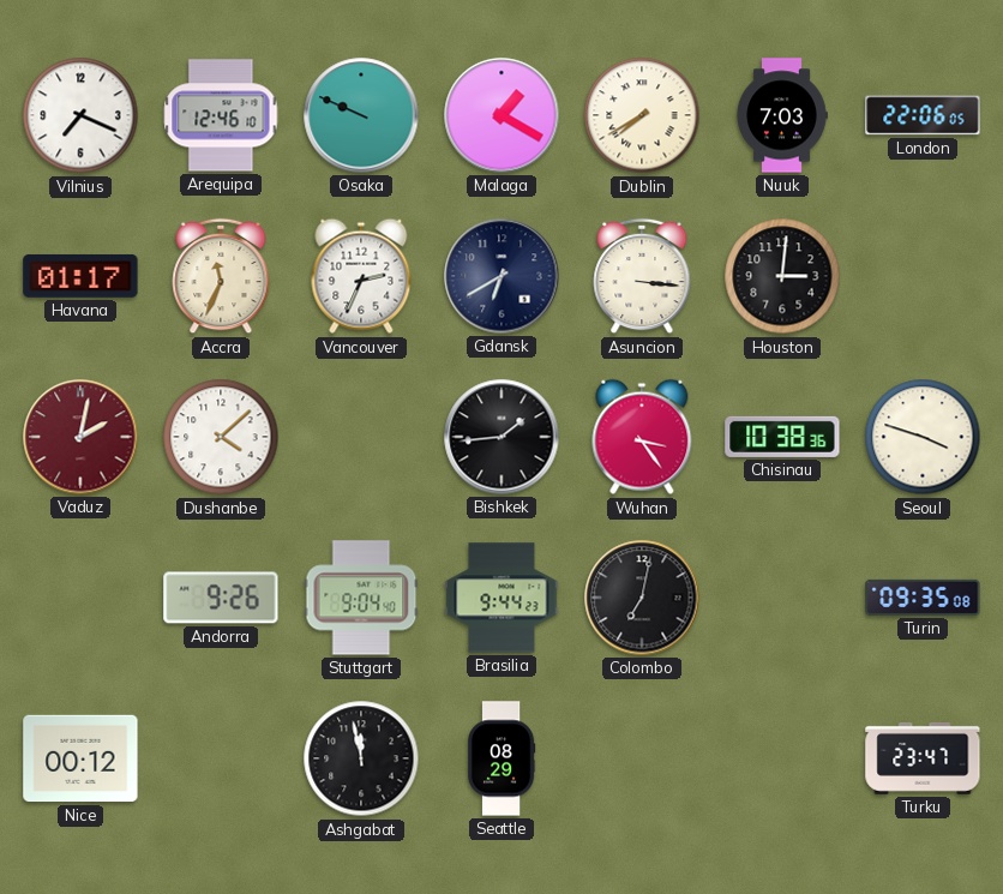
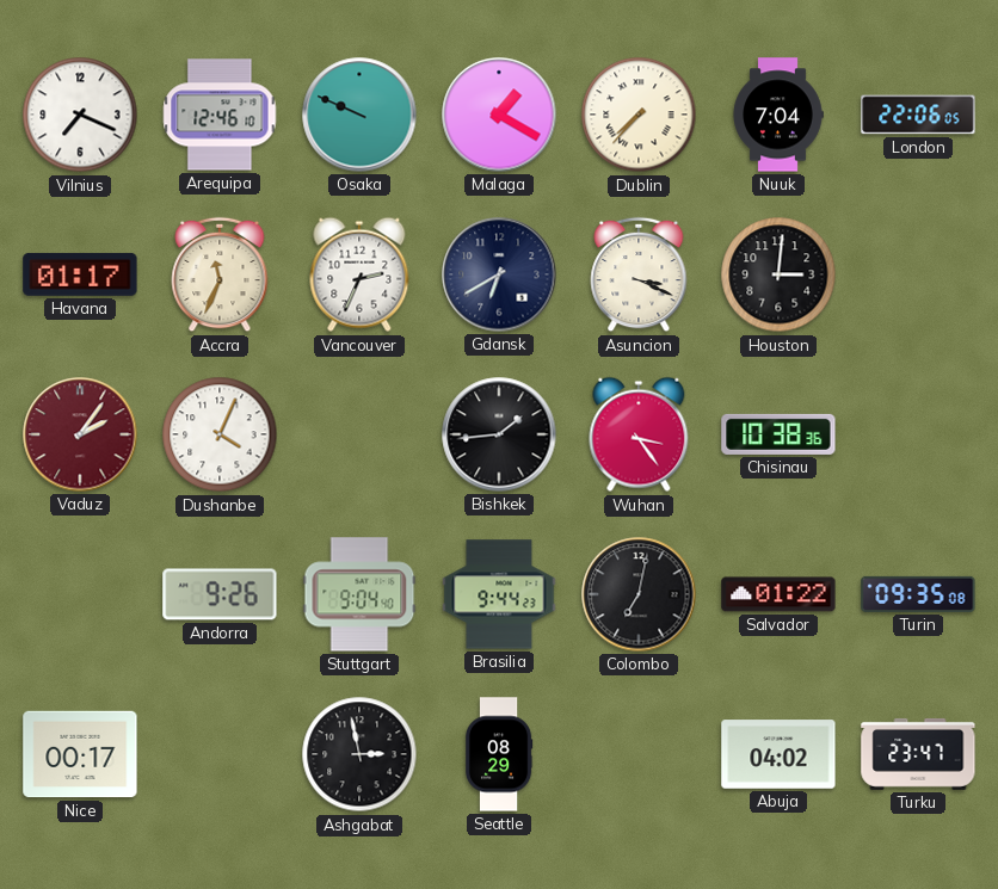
Dublin: 7:40 -> 7:37 (639, 115)
Nuuk: 7:03 -> 7:04 (778, 115)
Asuncion: 3:16 -> 3:19 (639, 274)
Vaduz: 2:02 -> 2:06 (80, 434)
Dushanbe: 4:08 -> 4:04 (220, 434)
Seoul: 3:48 -> none (923, 437)
Salvador: none -> 01:22 (778, 594)
Nice: 00:12 -> 00:17 (80, 754)
Ashgabat: 11:58 -> 2:58 (359, 754)
Abuja: none -> 04:02 (778, 754)
